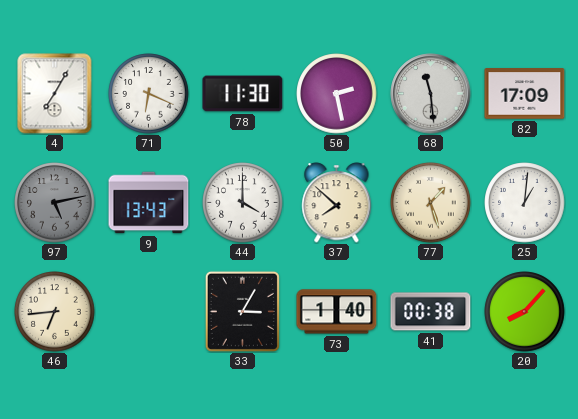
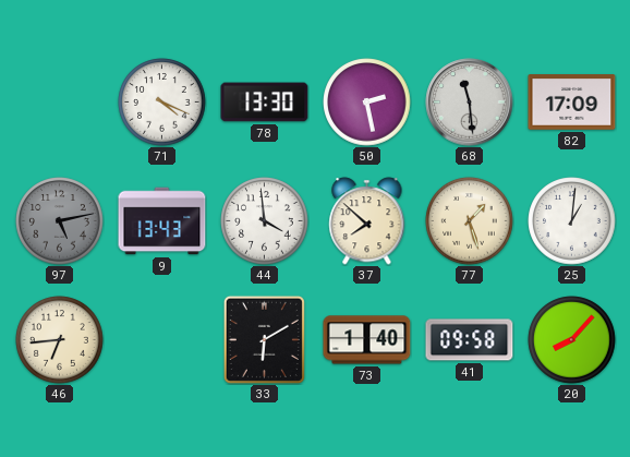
4: 7:05 -> none (55, 94)
71: 6:19 -> 4:19 (162, 103)
78: 11:30 -> 13:30 (265, 103)
44: 4:00 -> 3:59 (265, 221)
33: 3:05 -> 6:10 (264, 339)
41: 00:38 -> 09:58 (470, 340)
